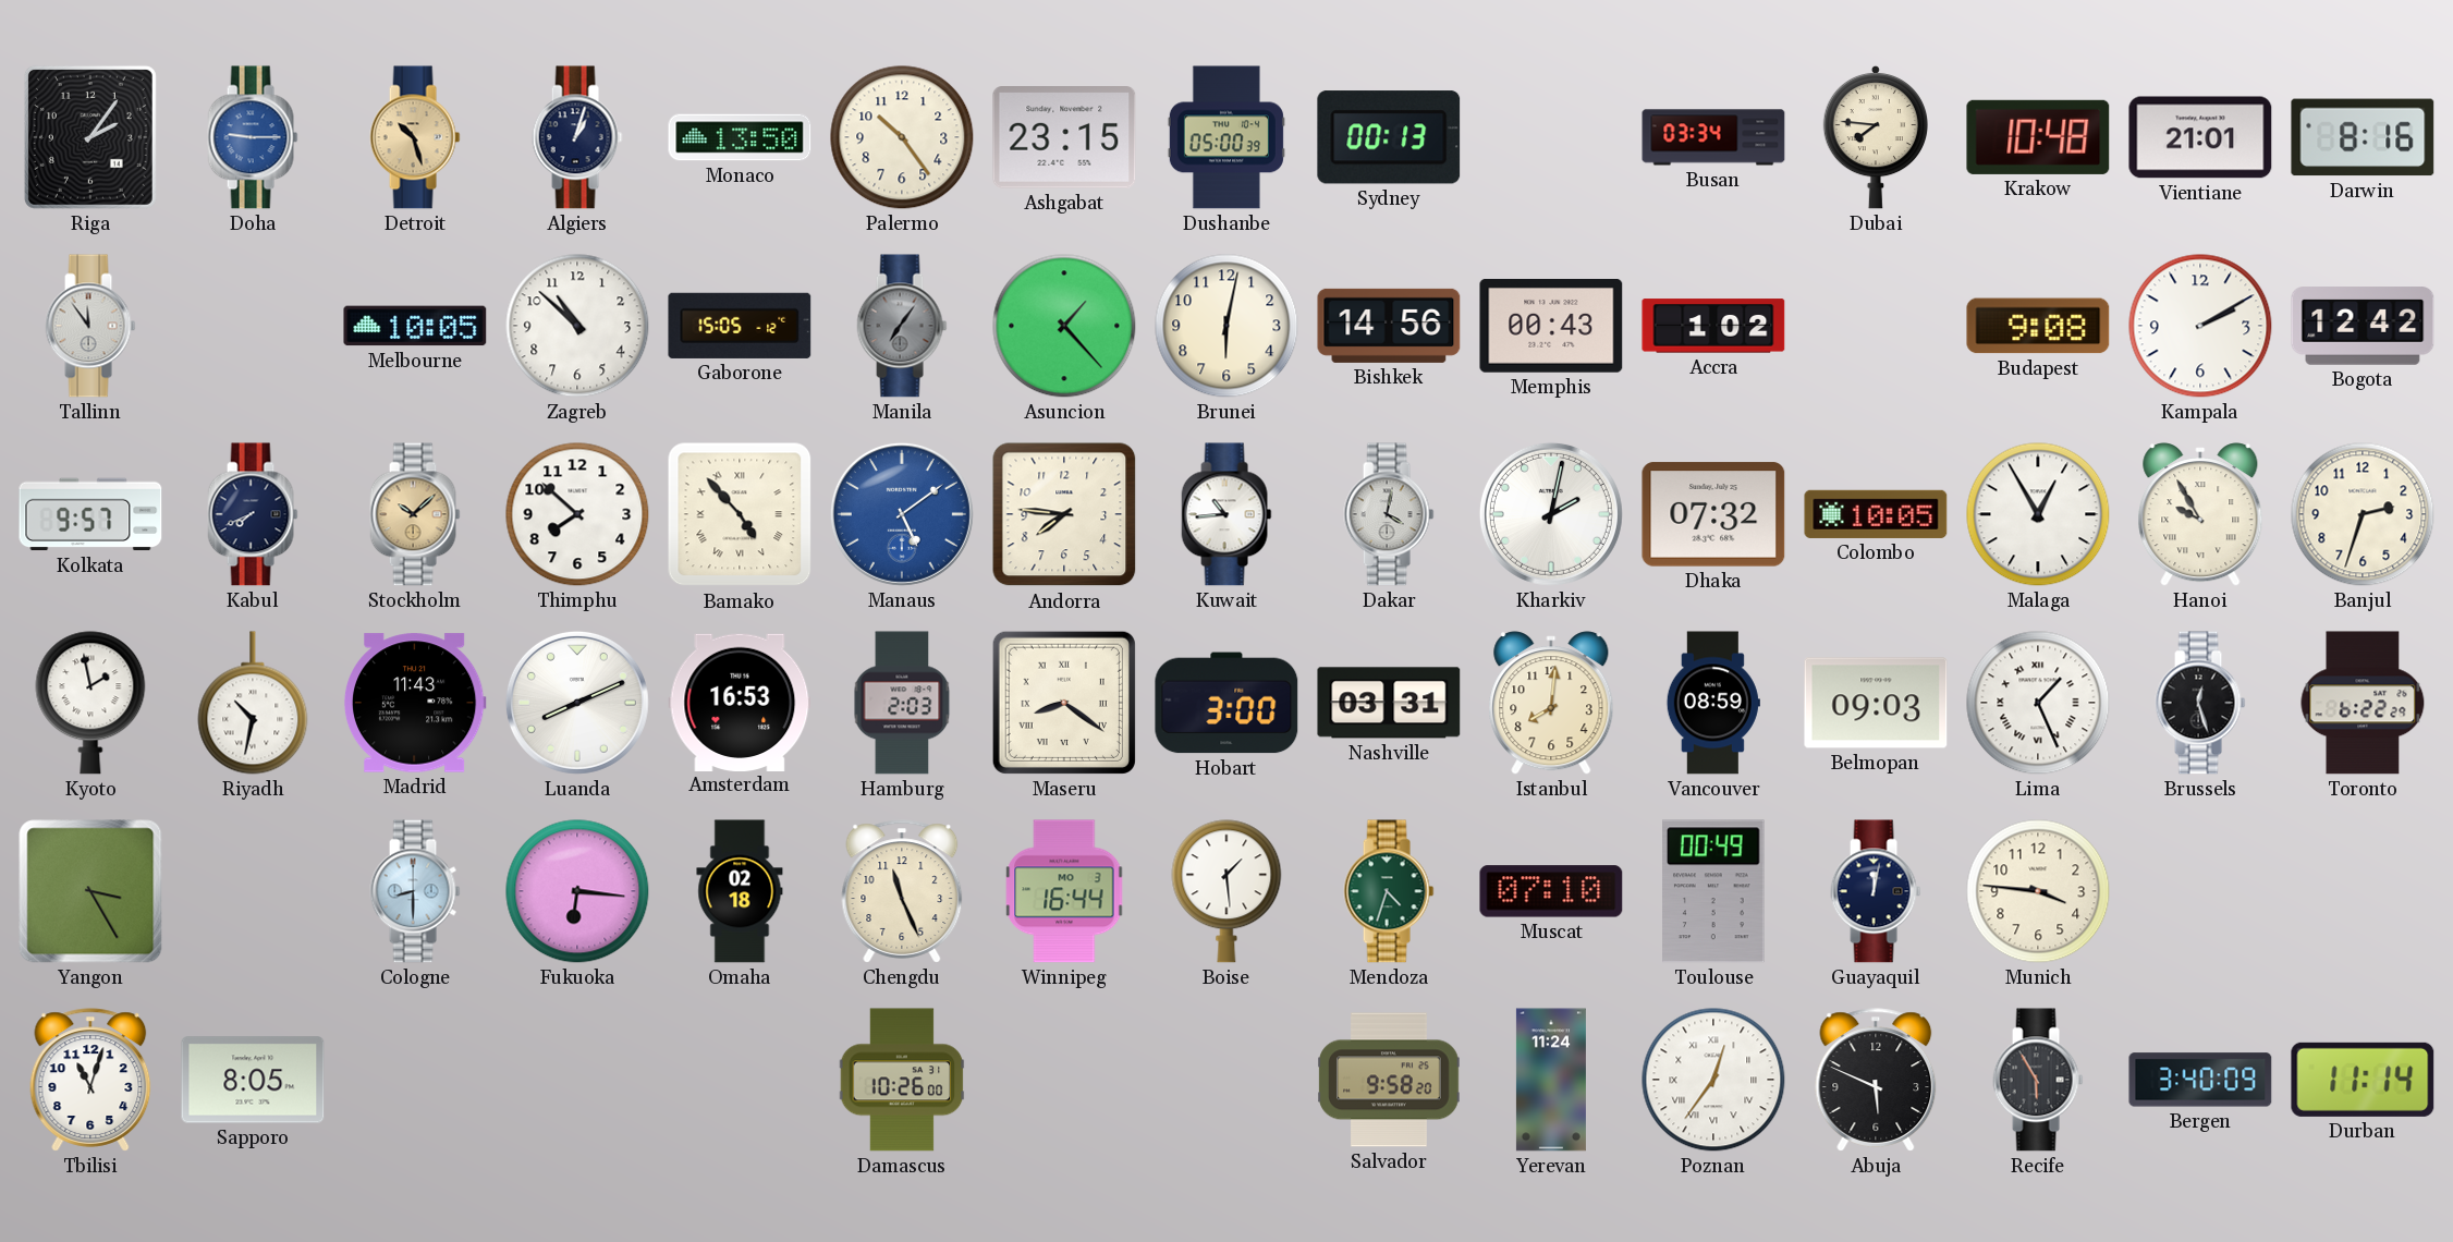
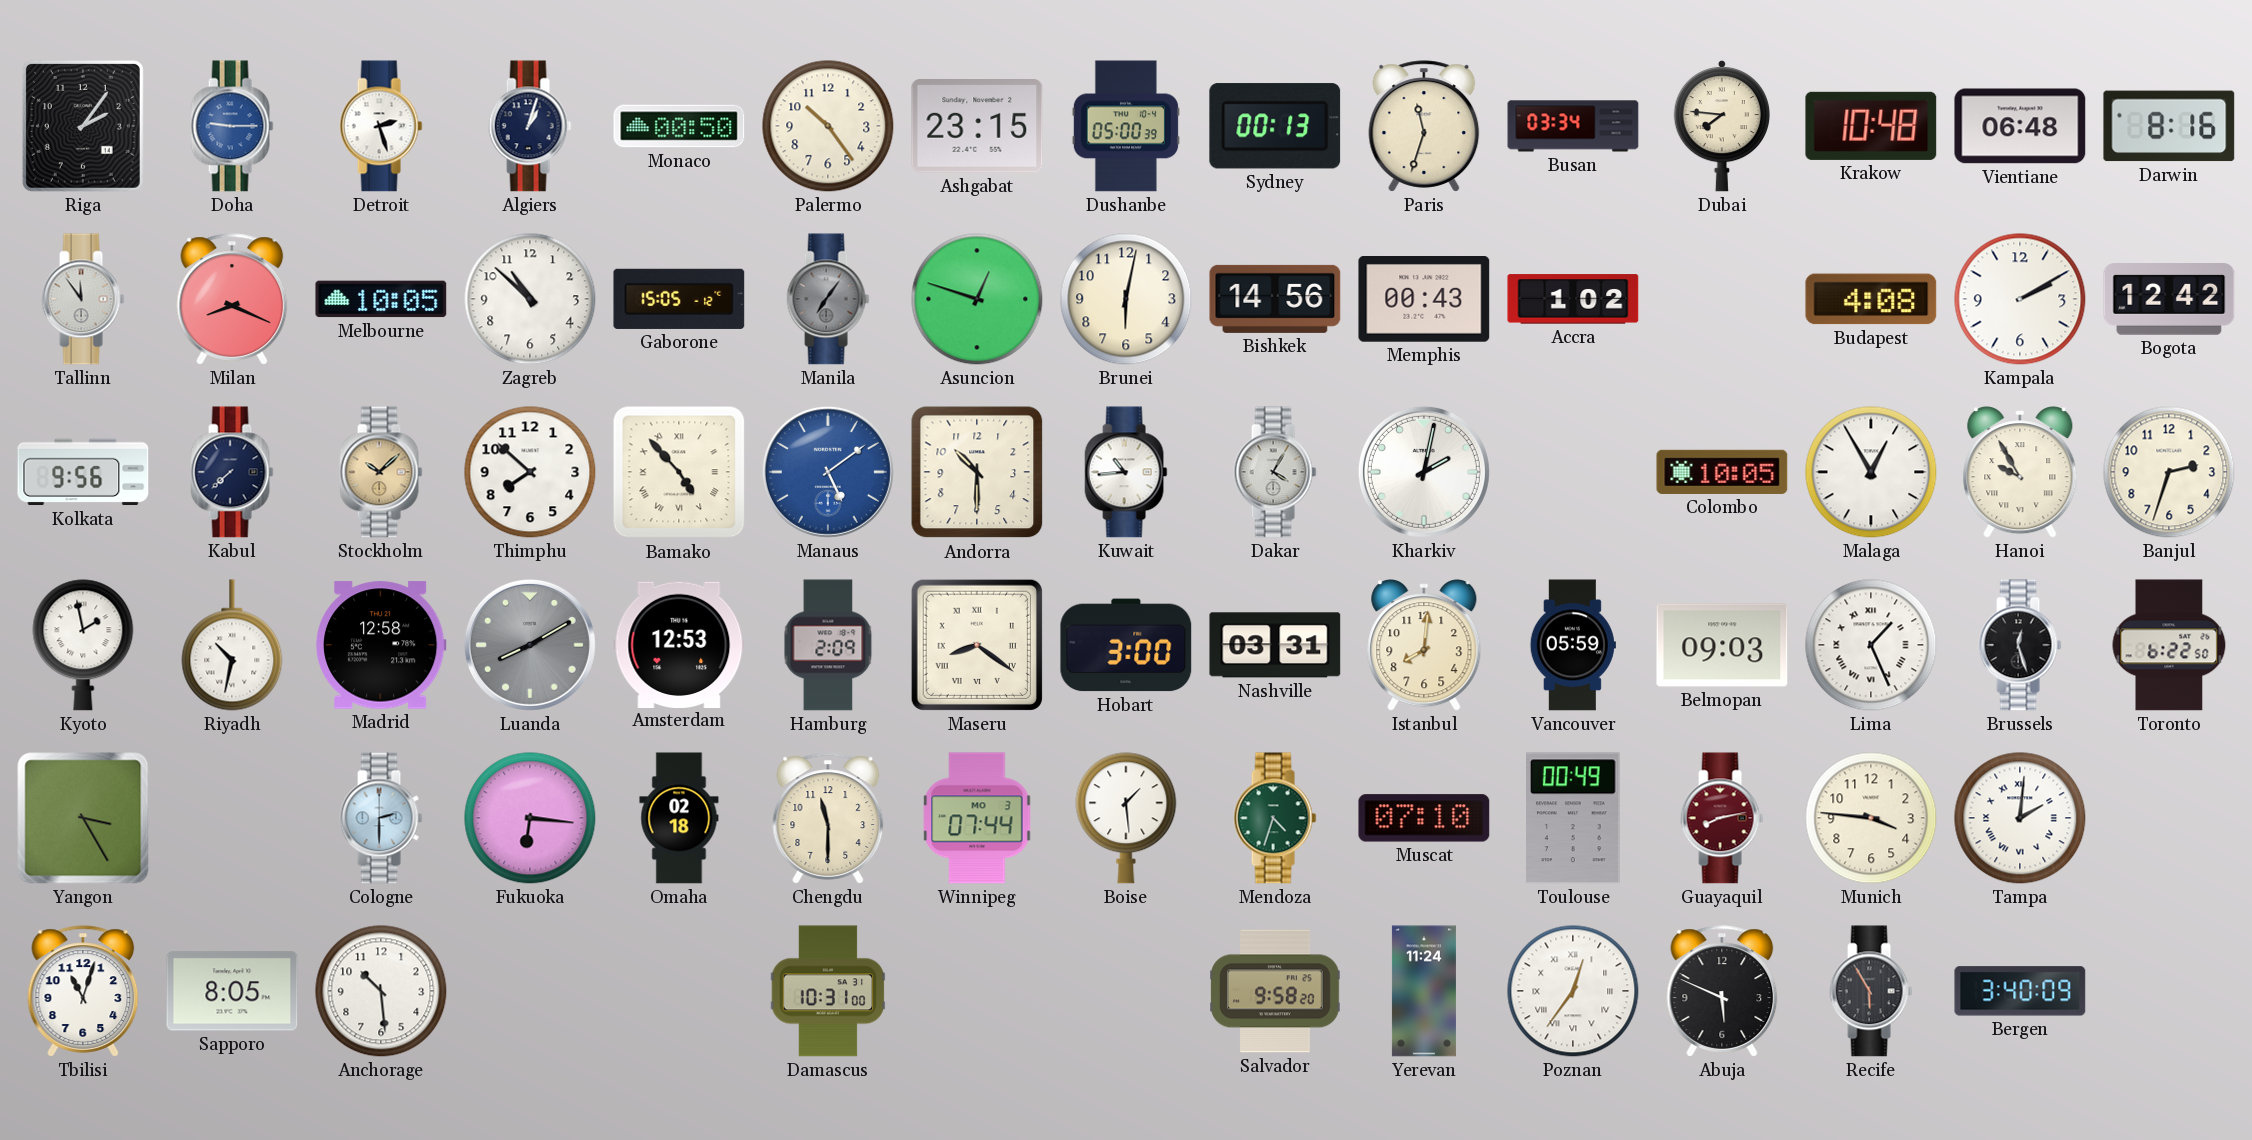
Detroit: 10:27 -> 2:27 (381, 126)
Detroit dial: champagne -> white (381, 126)
Monaco: 13:50 -> 00:50 (679, 126)
Paris: none -> 11:33 (1424, 126)
Vientiane: 21:01 -> 06:48 (2020, 126)
Milan: none -> 8:19 (232, 299)
Asuncion: 1:23 -> 12:48 (977, 299)
Budapest: 9:08 -> 4:08 (1871, 299)
Kolkata: 9:57 -> 9:56 (83, 472)
Kabul: 7:41 -> 7:38 (232, 472)
Andorra: 7:46 -> 10:30 (977, 472)
Dakar: 4:02 -> 4:05 (1275, 472)
Dhaka: 07:32 -> none (1713, 514)
Madrid: 11:43 -> 12:58 (381, 645)
Luanda: 8:11 -> 8:10 (530, 645)
Luanda dial: white -> grey (530, 645)
Amsterdam: 16:53 -> 12:53 (679, 644)
Hamburg: 2:03 -> 2:09 (828, 645)
Vancouver: 08:59 -> 05:59 (1573, 645)
Toronto: 6:22:29 -> 6:22:50 (2169, 645)
Cologne: 8:30 -> 2:30 (381, 818)
Chengdu: 11:26 -> 11:30 (828, 818)
Winnipeg: 16:44 -> 07:44 (977, 818)
Guayaquil: 12:02 -> 8:13 (1722, 818)
Guayaquil dial: navy -> burgundy (1722, 818)
Tampa: none -> 2:01 (2020, 818)
Anchorage: none -> 10:29 (381, 991)
Damascus: 10:26 -> 10:31 (828, 991)
Durban: 11:14 -> none (2363, 1080)
